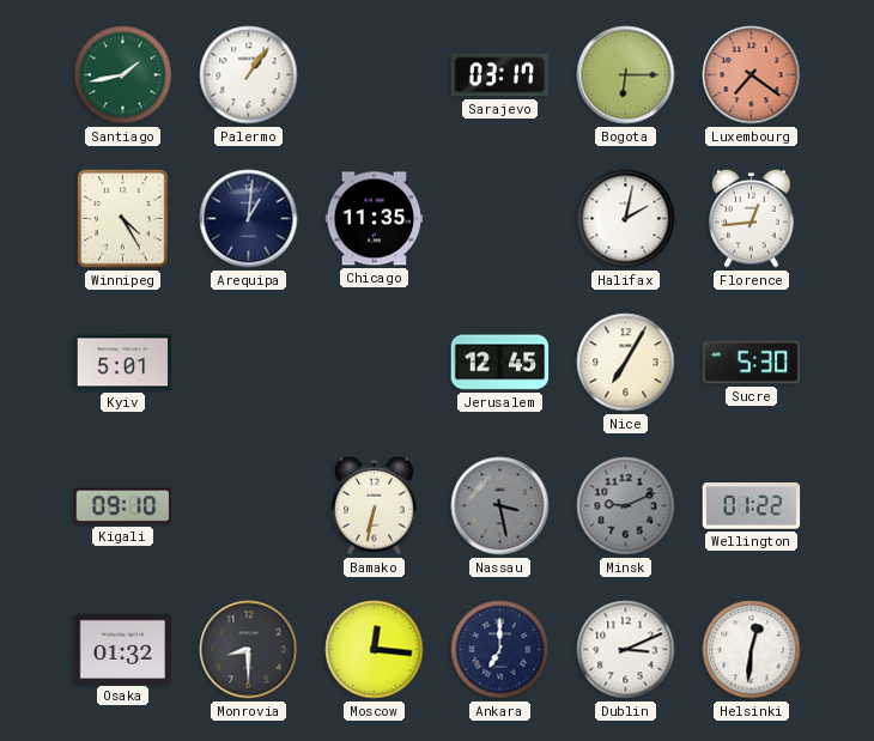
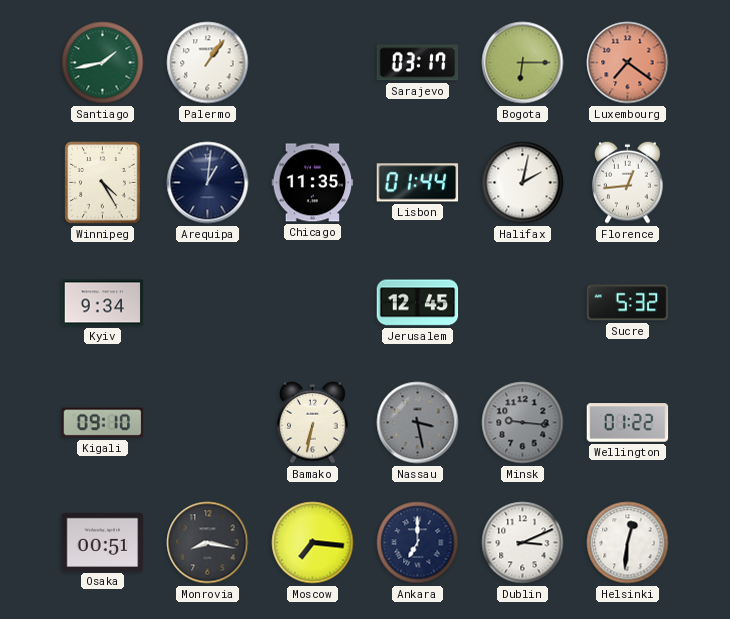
Lisbon: none -> 01:44 (418, 183)
Kyiv: 5:01 -> 9:34 (103, 303)
Nice: 7:05 -> none (626, 363)
Sucre: 5:30 -> 5:32 (628, 303)
Minsk: 9:11 -> 9:16 (523, 423)
Osaka: 01:32 -> 00:51 (103, 542)
Monrovia: 8:30 -> 8:17 (208, 543)
Moscow: 12:16 -> 7:16 (313, 543)
